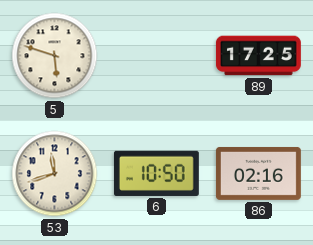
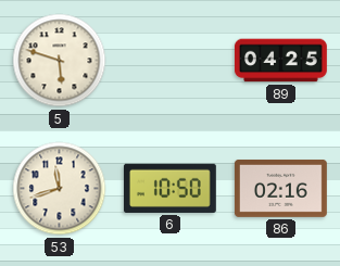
89: 17:25 -> 04:25 (280, 61)
